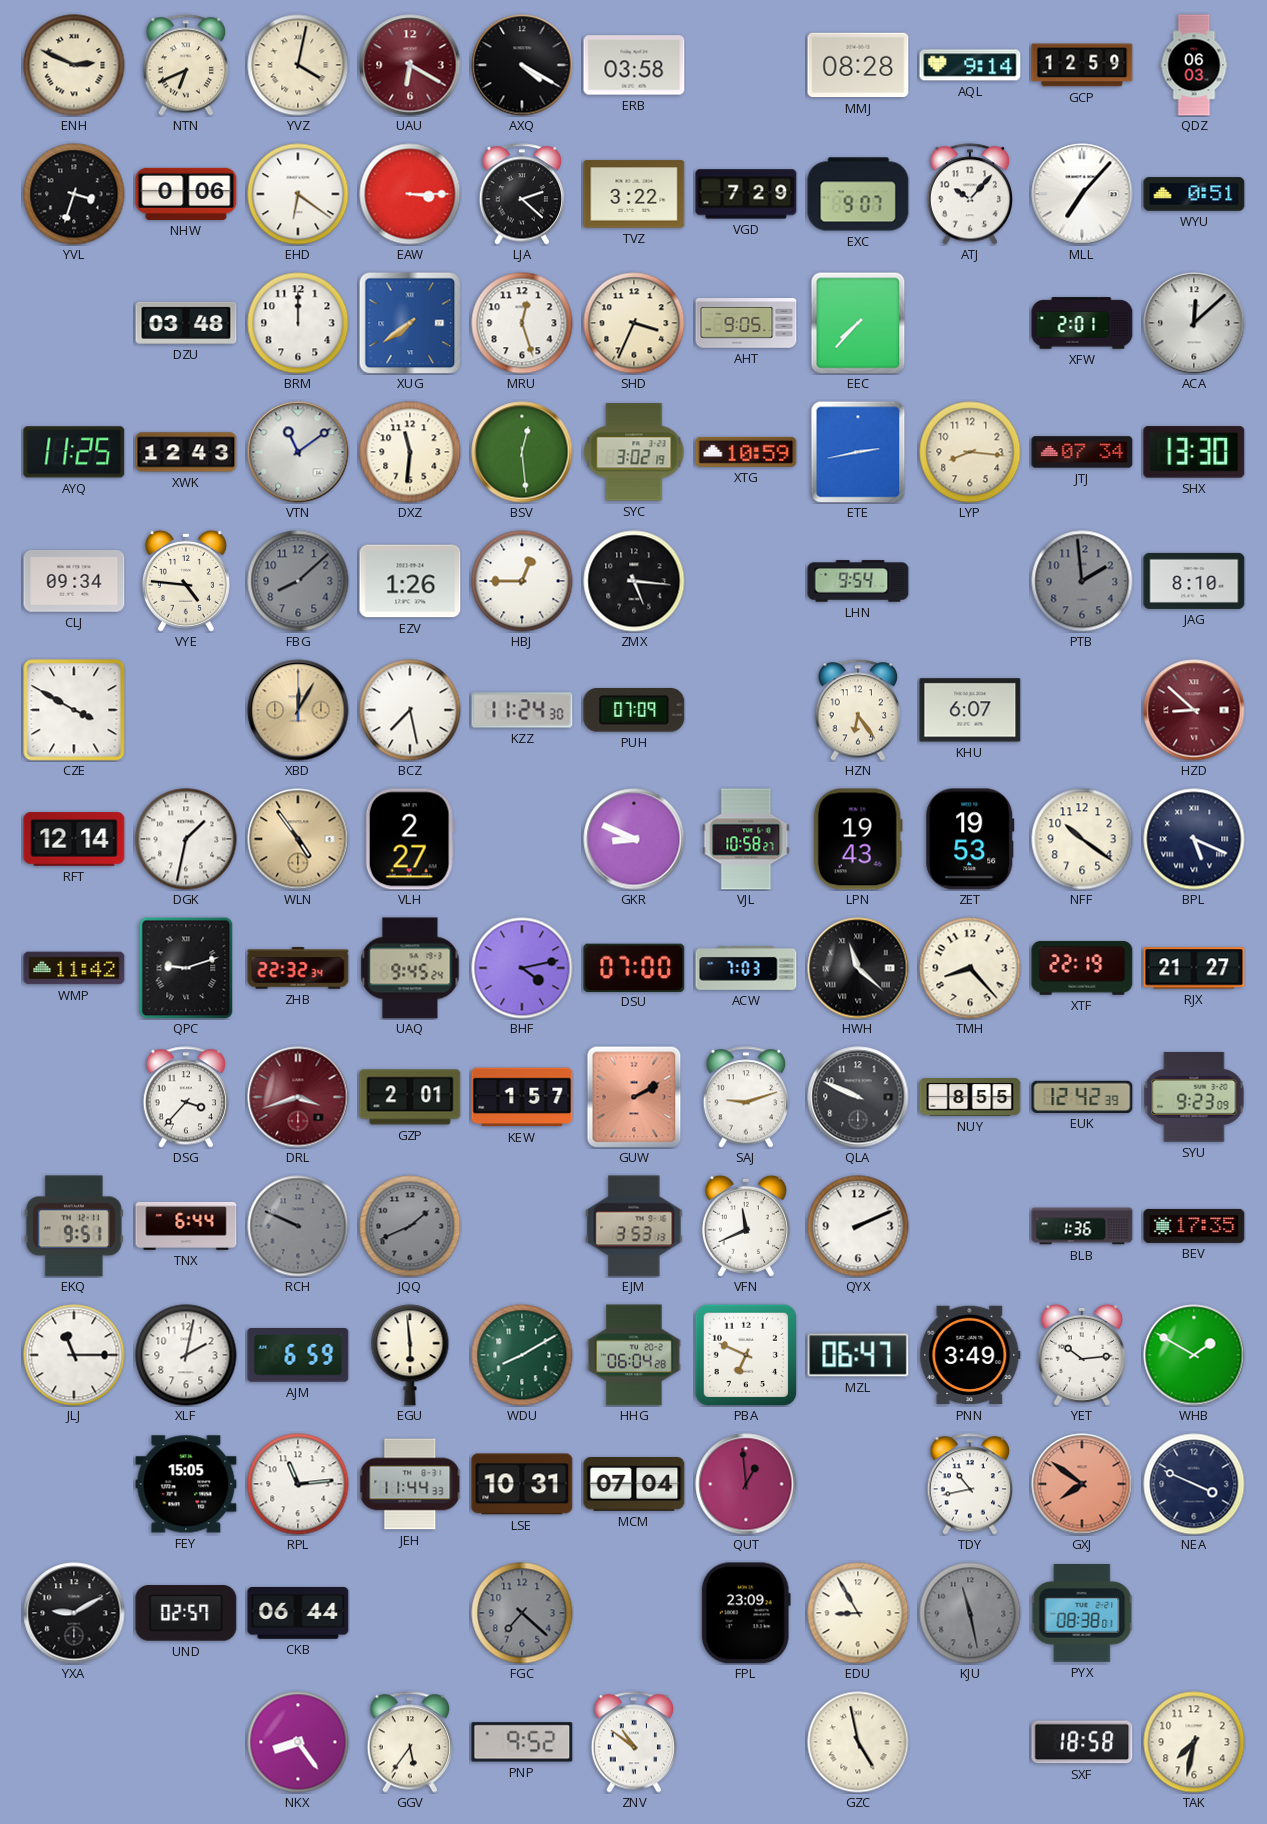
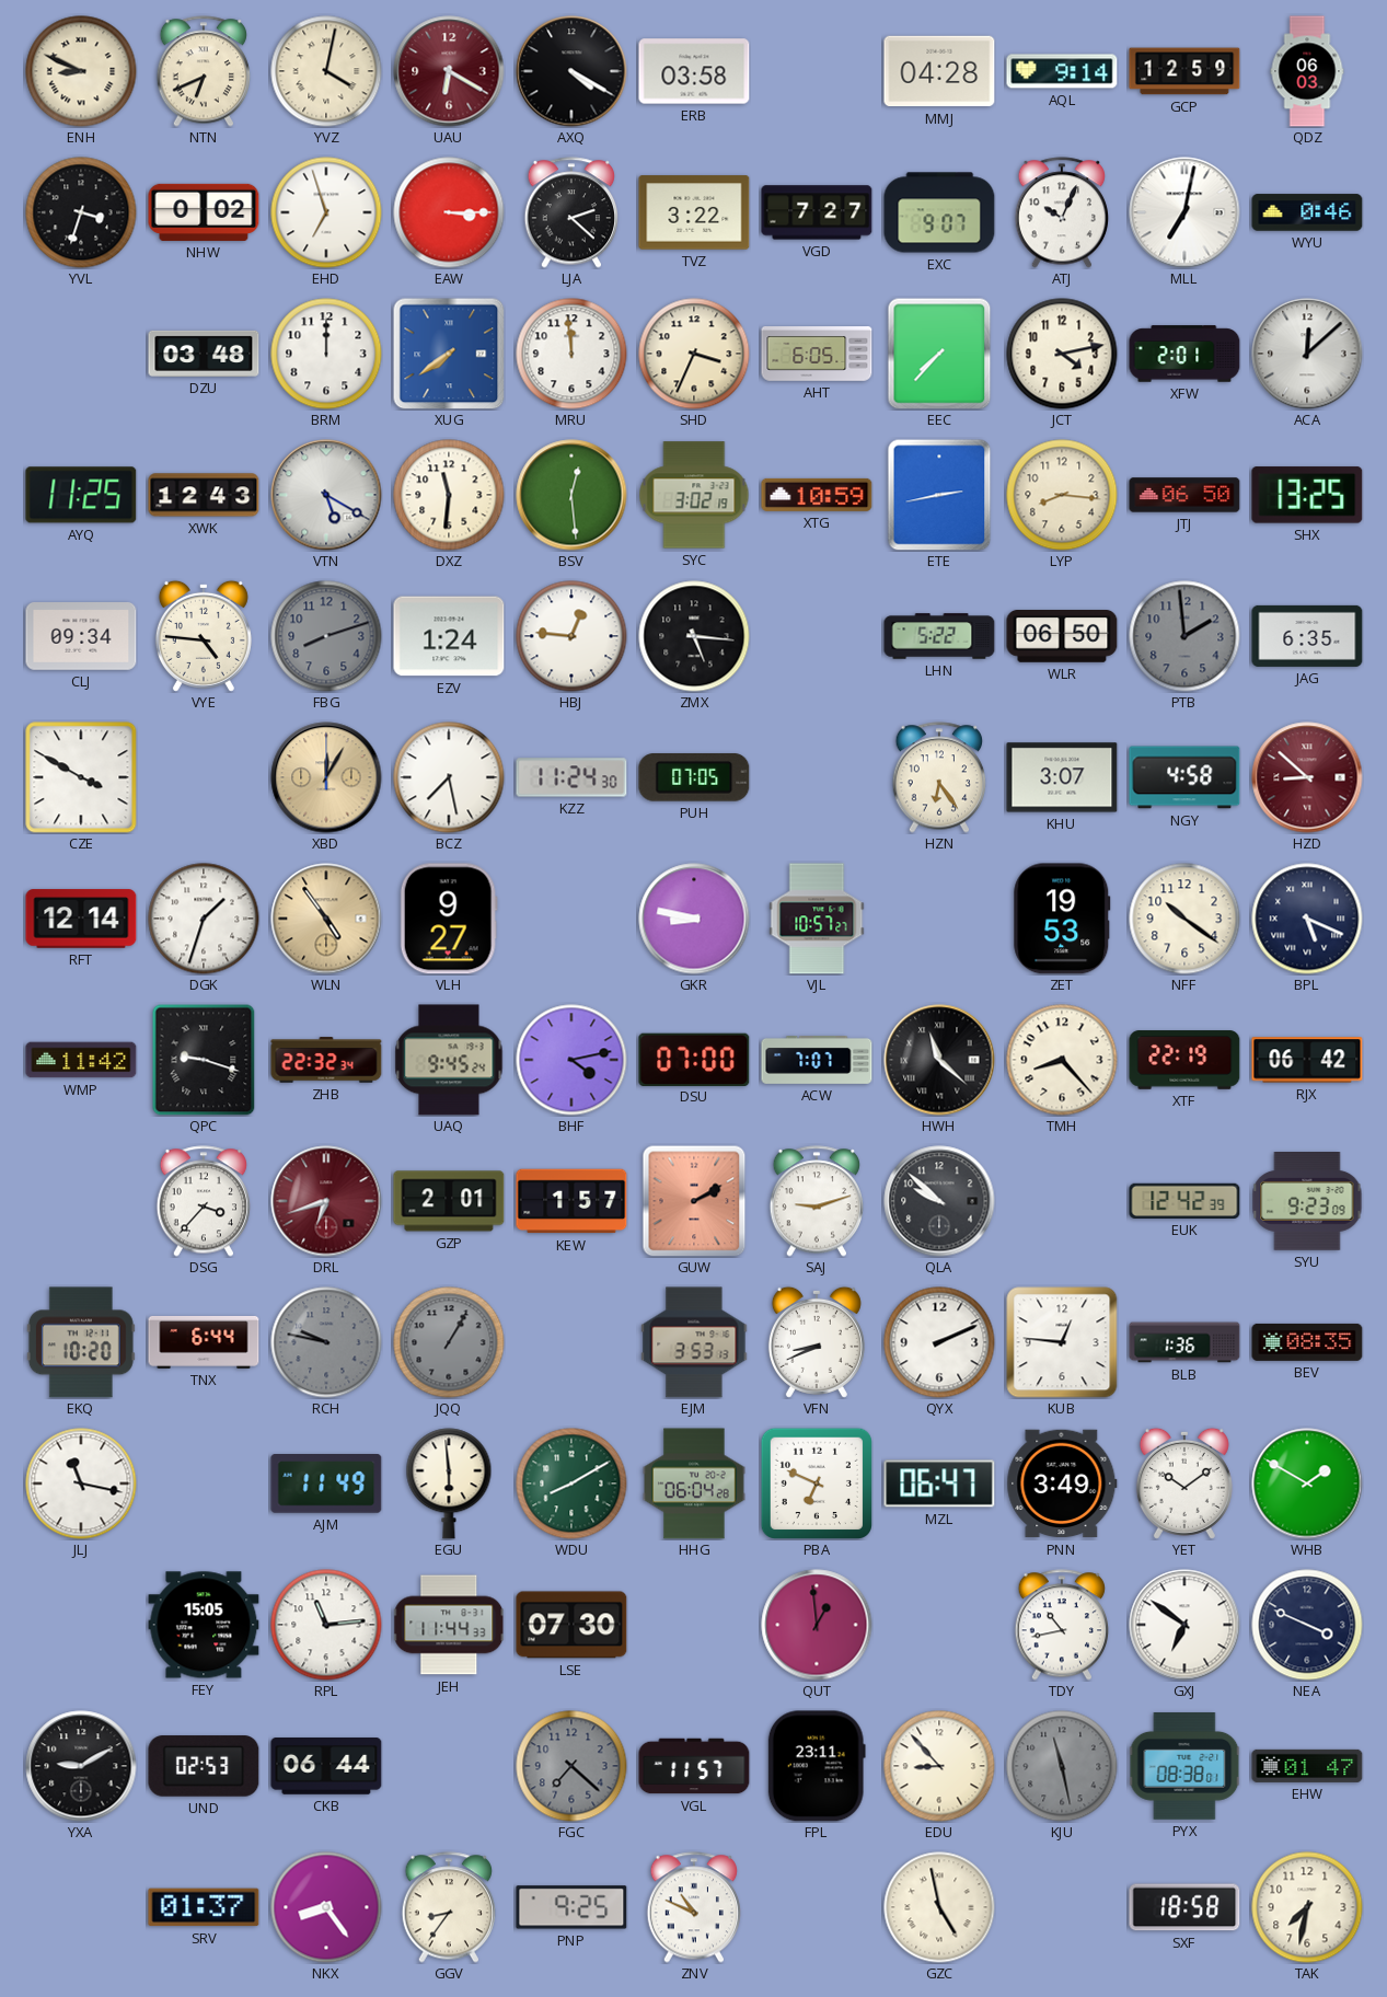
ENH: 2:49 -> 8:49 (81, 71)
MMJ: 08:28 -> 04:28 (939, 71)
NHW: 0:06 -> 0:02 (204, 212)
EHD: 6:21 -> 6:57 (326, 212)
VGD: 7:29 -> 7:27 (817, 212)
ATJ: 10:07 -> 10:04 (1062, 212)
MLL: 7:07 -> 7:02 (1184, 212)
WYU: 0:51 -> 0:46 (1307, 212)
MRU: 12:27 -> 11:59 (571, 354)
AHT: 9:05 -> 6:05 (817, 355)
JCT: none -> 4:13 (1062, 354)
VTN: 11:09 -> 5:20 (326, 495)
JTJ: 07:34 -> 06:50 (1184, 495)
SHX: 13:30 -> 13:25 (1307, 495)
FBG: 8:08 -> 8:12 (326, 636)
EZV: 1:26 -> 1:24 (449, 636)
HBJ: 12:45 -> 12:46 (571, 636)
LHN: 9:54 -> 5:22 (939, 636)
WLR: none -> 06:50 (1062, 637)
JAG: 8:10 -> 6:35 (1307, 636)
PUH: 07:09 -> 07:05 (694, 777)
KHU: 6:07 -> 3:07 (1062, 777)
NGY: none -> 4:58 (1184, 777)
DGK: 1:32 -> 1:33 (204, 919)
VLH: 2:27 -> 9:27 (449, 919)
GKR: 8:49 -> 8:47 (694, 919)
VJL: 10:58 -> 10:57 (817, 919)
LPN: 19:43 -> none (858, 839)
QPC: 9:12 -> 9:18 (204, 1060)
ACW: 7:03 -> 7:07 (817, 1061)
RJX: 21:27 -> 06:42 (1307, 1060)
DRL: 3:42 -> 6:42 (326, 1201)
QLA: 9:49 -> 9:52 (939, 1201)
NUY: 8:55 -> none (970, 1097)
EKQ: 9:51 -> 10:20 (81, 1342)
RCH: 9:49 -> 9:47 (326, 1342)
JQQ: 1:41 -> 1:05 (449, 1342)
VFN: 11:41 -> 8:41 (817, 1342)
KUB: none -> 12:46 (1062, 1342)
BEV: 17:35 -> 08:35 (1307, 1342)
JLJ: 11:15 -> 11:17 (81, 1484)
XLF: 2:02 -> none (186, 1355)
AJM: 6:59 -> 11:49 (326, 1485)
YET: 10:14 -> 10:09 (1184, 1484)
LSE: 10:31 -> 07:30 (571, 1625)
MCM: 07:04 -> none (634, 1485)
GXJ: 7:51 -> 6:51 (1184, 1625)
GXJ dial: salmon -> white (1184, 1625)
UND: 02:57 -> 02:53 (204, 1766)
VGL: none -> 11:57 (694, 1766)
FPL: 23:09 -> 23:11 (817, 1766)
EDU: 8:55 -> 8:53 (939, 1766)
EHW: none -> 01:47 (1307, 1766)
SRV: none -> 01:37 (204, 1907)
GGV: 5:36 -> 8:36 (449, 1907)
PNP: 9:52 -> 9:25 (571, 1907)
ZNV: 10:51 -> 10:49 (694, 1907)
